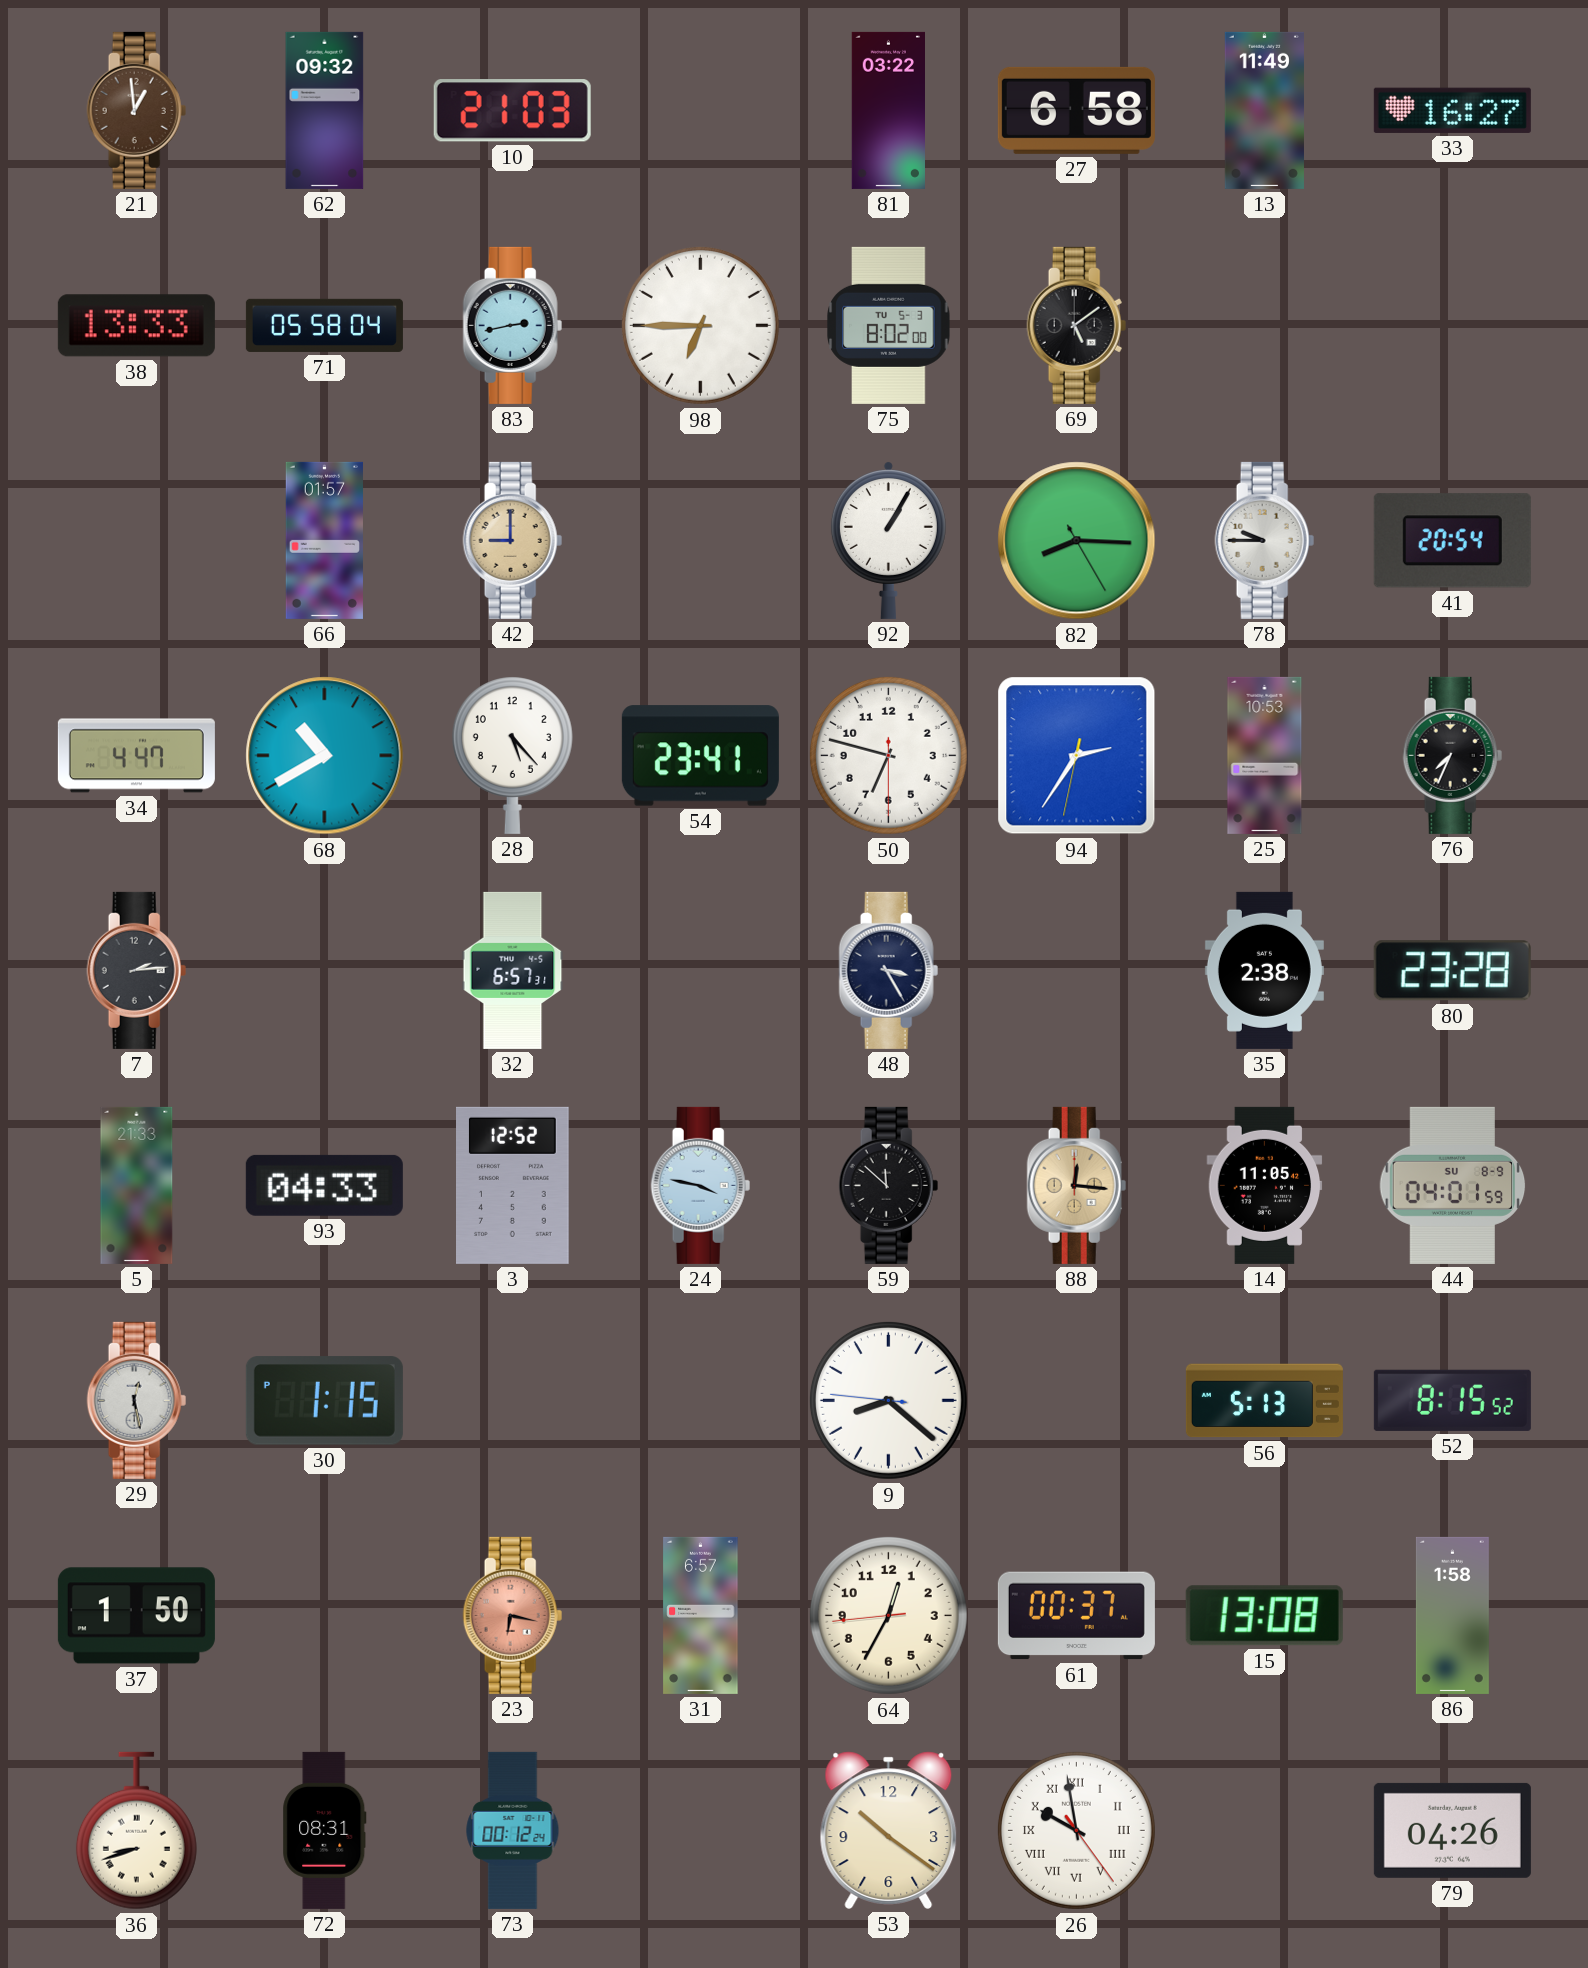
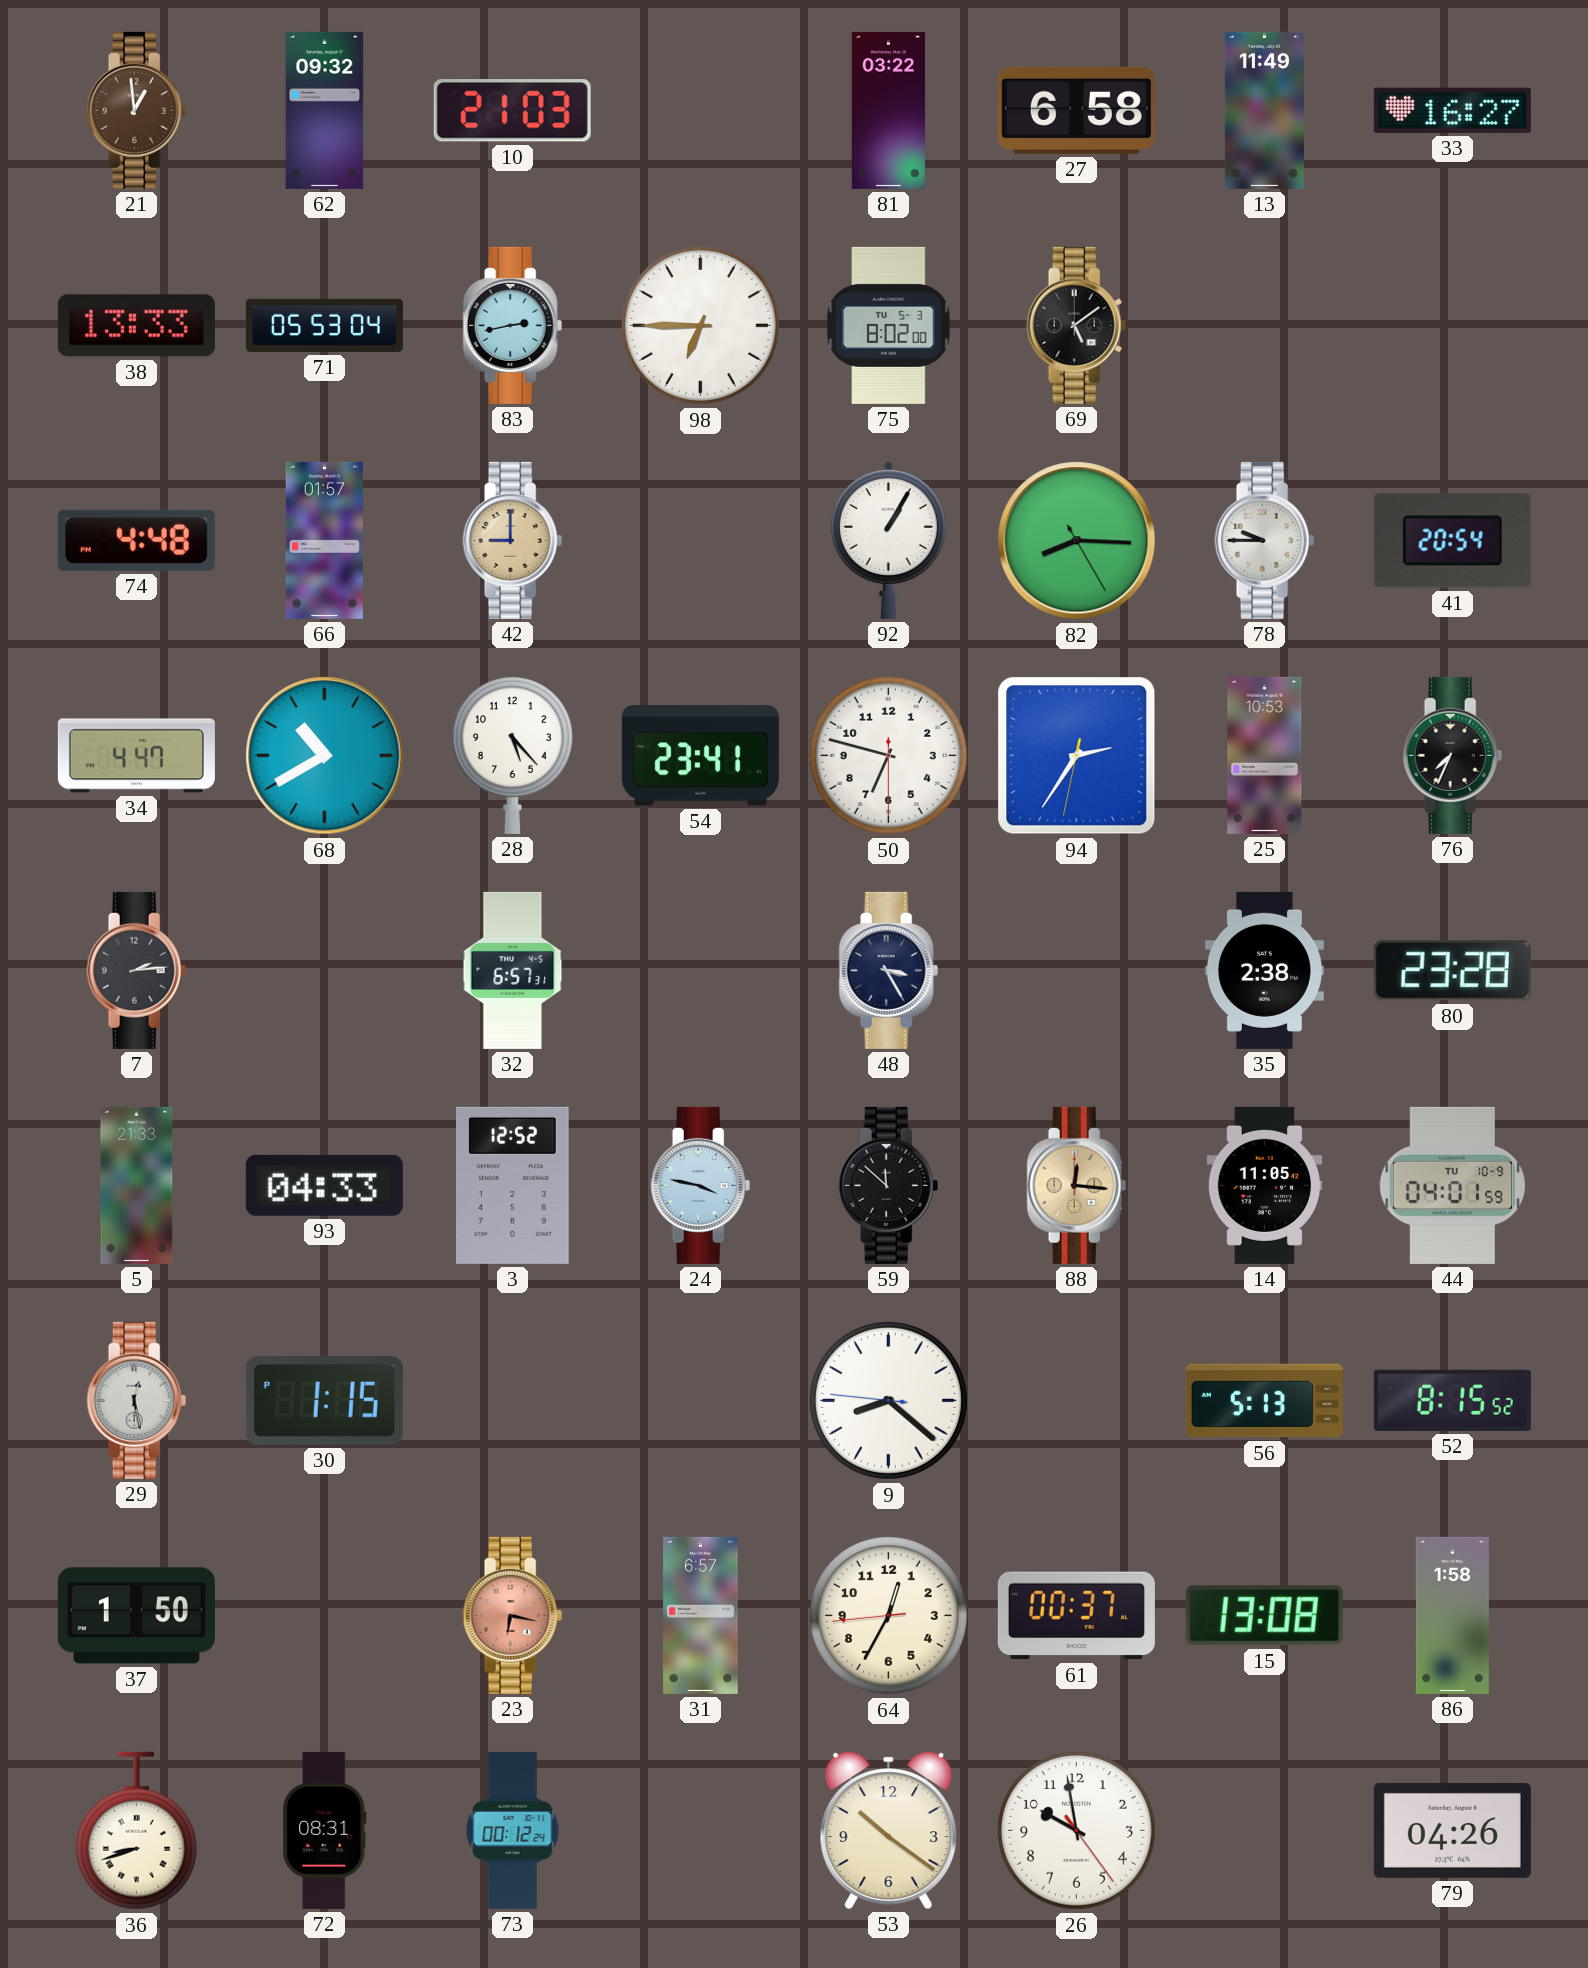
71: 05:58 -> 05:53 (324, 325)
74: none -> 4:48 (136, 540)
44 date: SU 8-9 -> TU 10-9 (1453, 1185)
26 numerals: Roman -> Arabic (1076, 1830)
